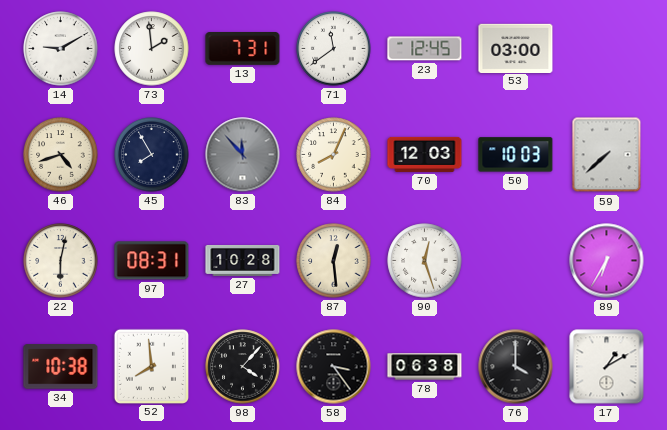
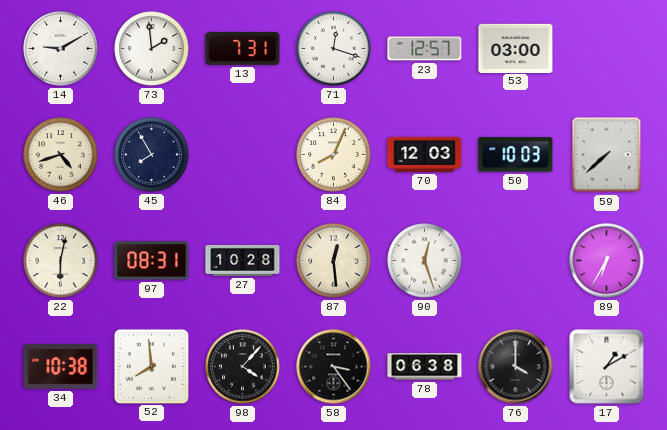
71: 11:39 -> 12:18 (334, 49)
23: 12:45 -> 12:57 (425, 49)
83: 11:53 -> none (243, 155)
